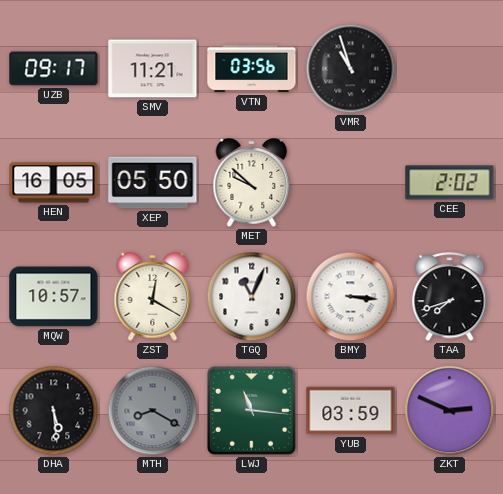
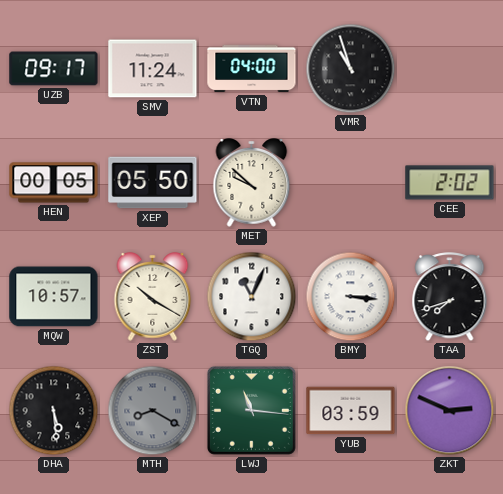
SMV: 11:21 -> 11:24 (153, 69)
VTN: 03:56 -> 04:00 (252, 69)
HEN: 16:05 -> 00:05 (54, 183)
ZST: 12:20 -> 10:20 (153, 297)
